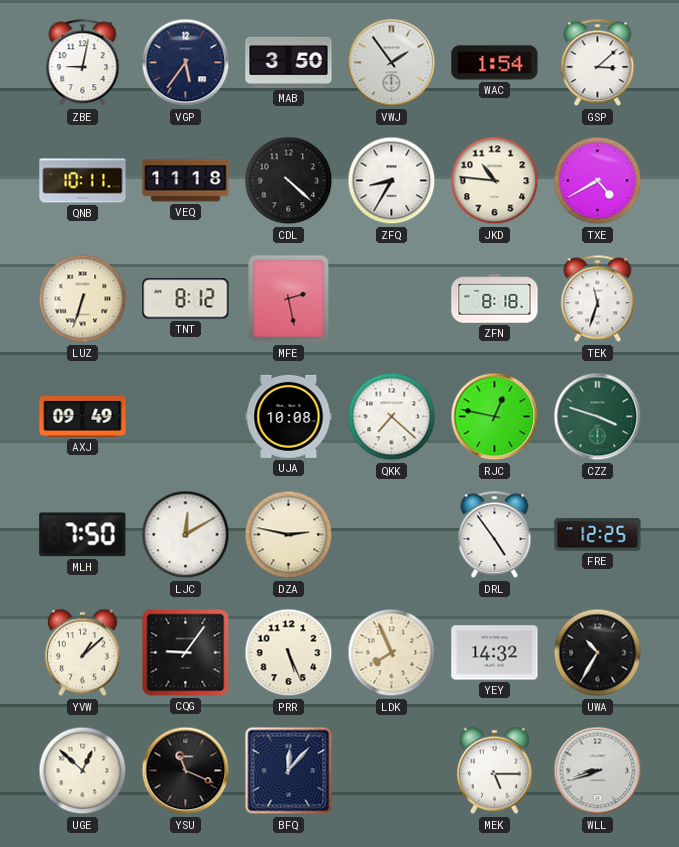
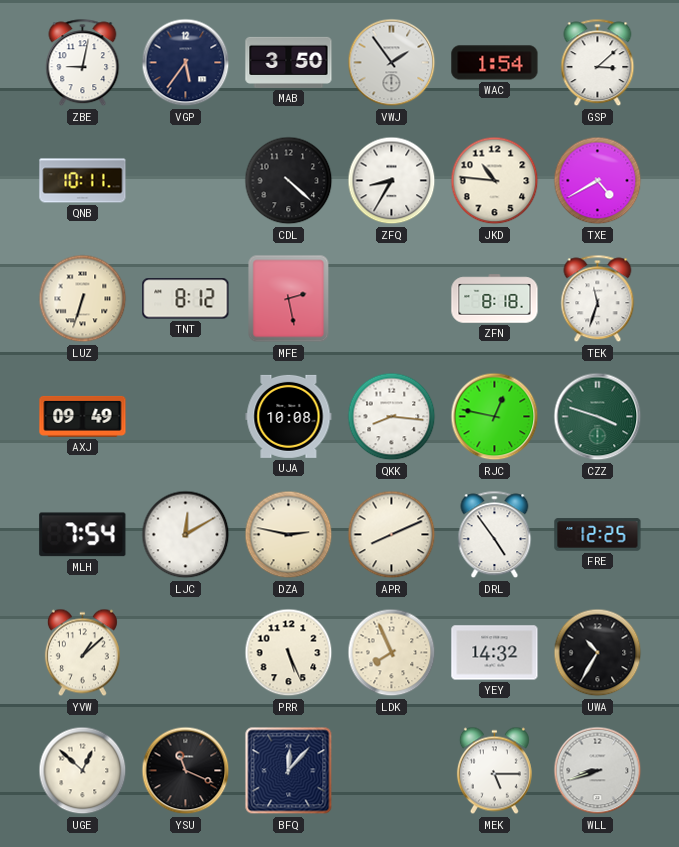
VEQ: 11:18 -> none (186, 181)
QKK: 7:22 -> 8:16 (392, 417)
MLH: 7:50 -> 7:54 (83, 535)
APR: none -> 8:11 (392, 535)
CQG: 9:06 -> none (186, 653)
